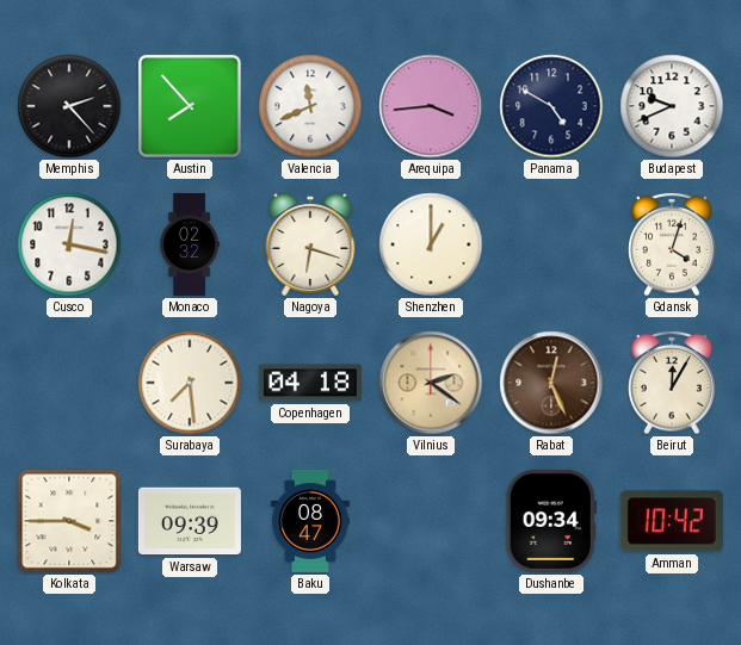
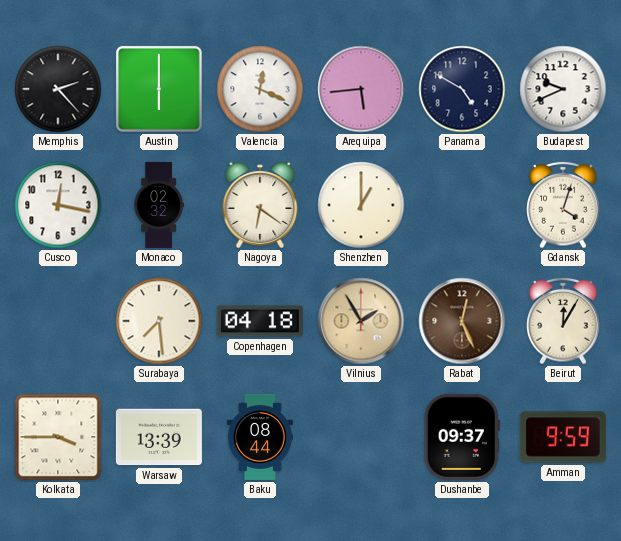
Austin: 7:53 -> 6:00 (160, 90)
Valencia: 11:41 -> 12:19 (260, 89)
Arequipa: 3:44 -> 5:44 (361, 89)
Nagoya: 6:18 -> 6:21 (260, 205)
Vilnius: 2:21 -> 1:55 (361, 321)
Warsaw: 09:39 -> 13:39 (159, 437)
Baku: 08:47 -> 08:44 (260, 437)
Dushanbe: 09:34 -> 09:37 (462, 437)
Amman: 10:42 -> 9:59 (563, 437)
